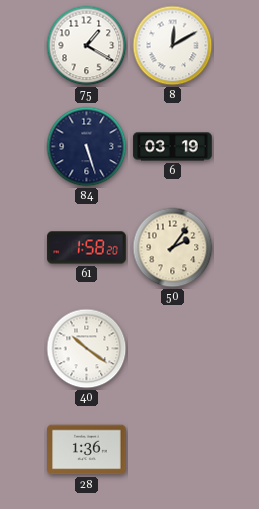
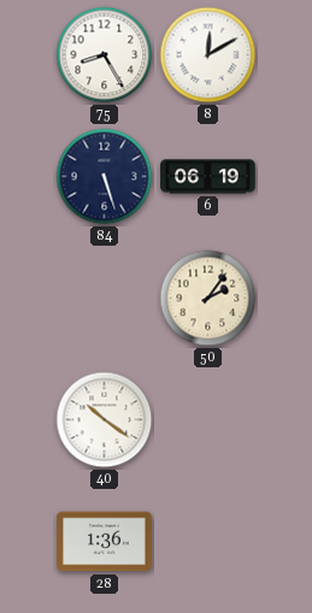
75: 1:20 -> 8:25 (105, 55)
6: 03:19 -> 06:19 (208, 177)
61: 1:58 -> none (87, 248)
